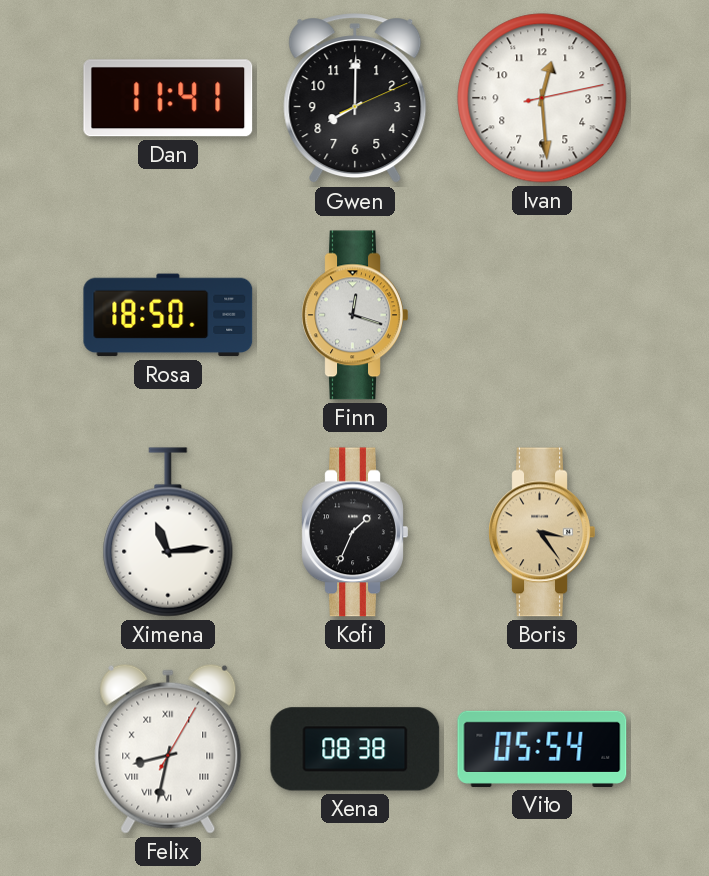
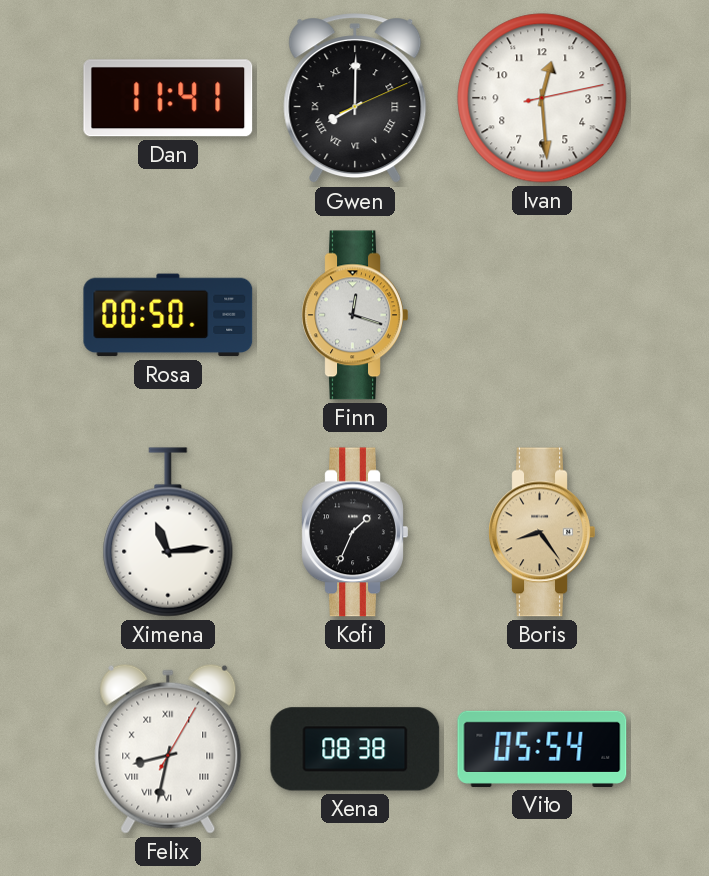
Gwen numerals: Arabic -> Roman (355, 99)
Rosa: 18:50 -> 00:50 (168, 315)
Boris: 3:24 -> 8:24 (542, 532)
